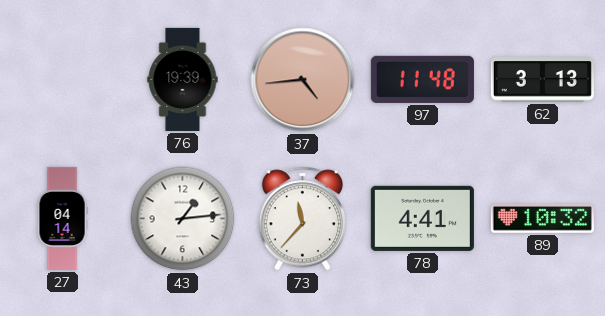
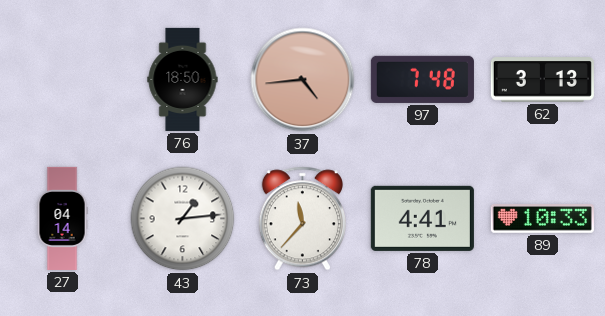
76: 19:39 -> 18:50 (183, 79)
97: 11:48 -> 7:48 (422, 79)
89: 10:32 -> 10:33 (542, 219)
